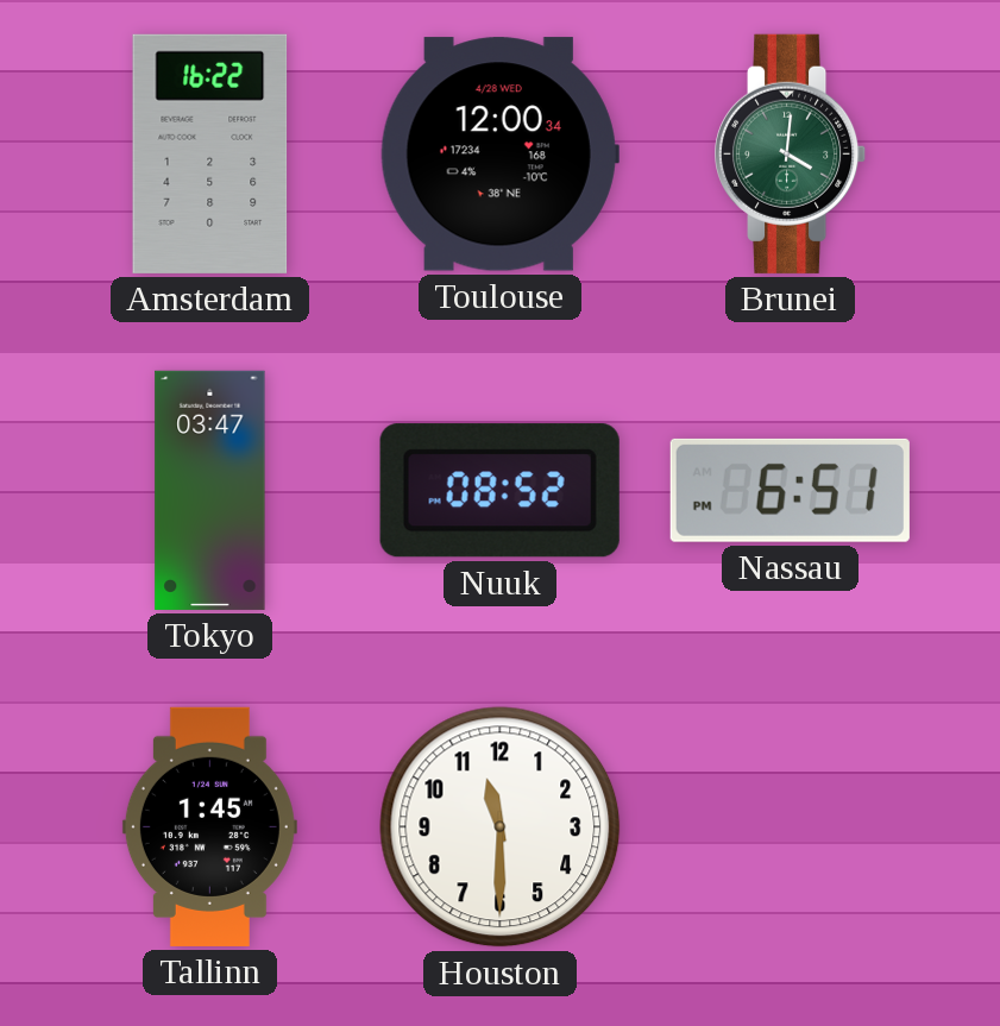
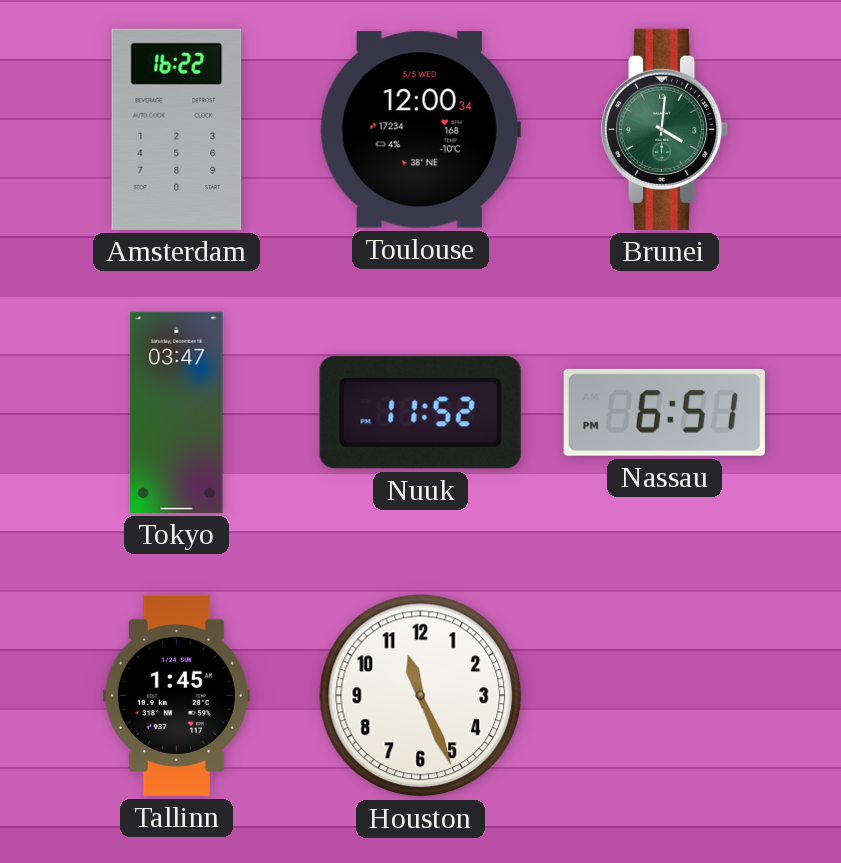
Toulouse date: 4/28 WED -> 5/5 WED (420, 130)
Nuuk: 08:52 -> 11:52 (420, 413)
Houston: 11:30 -> 11:26 (421, 696)
